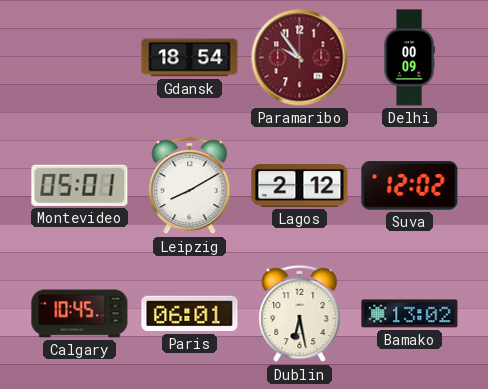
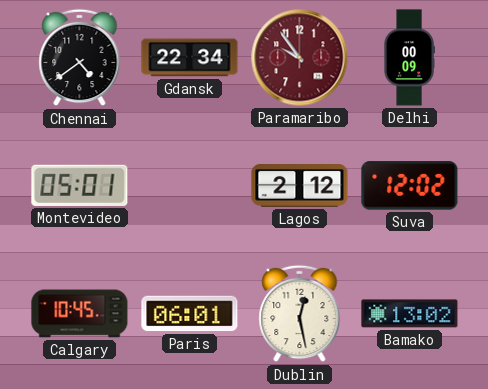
Chennai: none -> 4:39 (80, 58)
Gdansk: 18:54 -> 22:34 (190, 58)
Leipzig: 8:10 -> none (190, 186)
Dublin: 6:28 -> 12:28 (300, 314)
